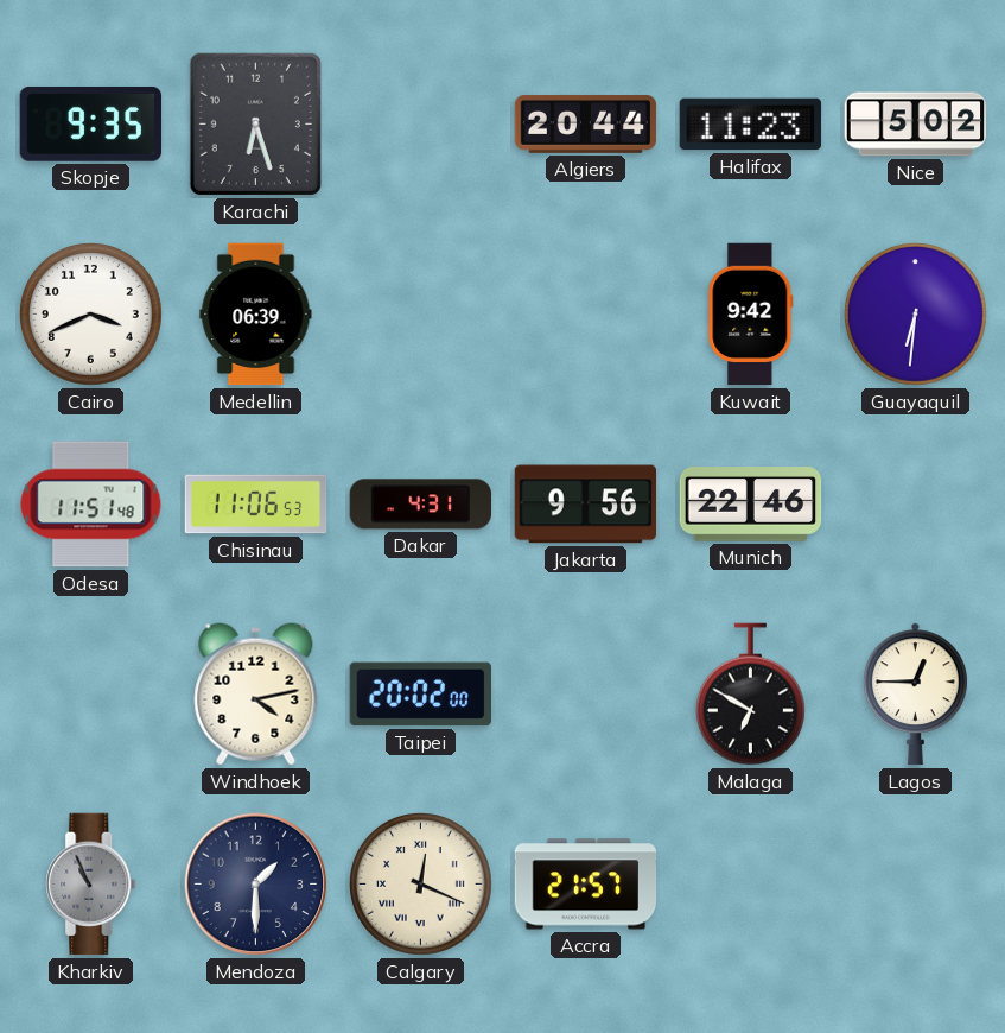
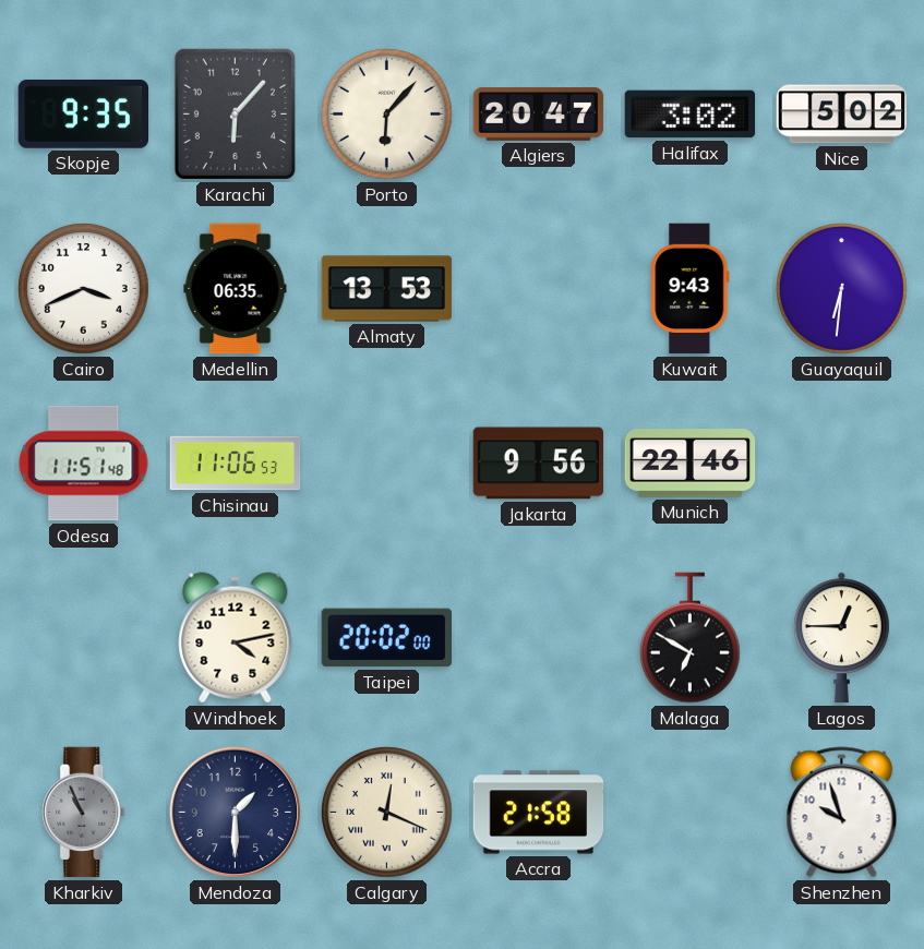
Karachi: 6:27 -> 6:07 (235, 113)
Porto: none -> 6:07 (387, 115)
Algiers: 20:44 -> 20:47 (539, 115)
Halifax: 11:23 -> 3:02 (691, 115)
Medellin: 06:39 -> 06:35 (236, 289)
Almaty: none -> 13:53 (387, 289)
Kuwait: 9:42 -> 9:43 (691, 289)
Dakar: 4:31 -> none (421, 505)
Accra: 21:57 -> 21:58 (539, 813)
Shenzhen: none -> 9:57 (842, 813)
